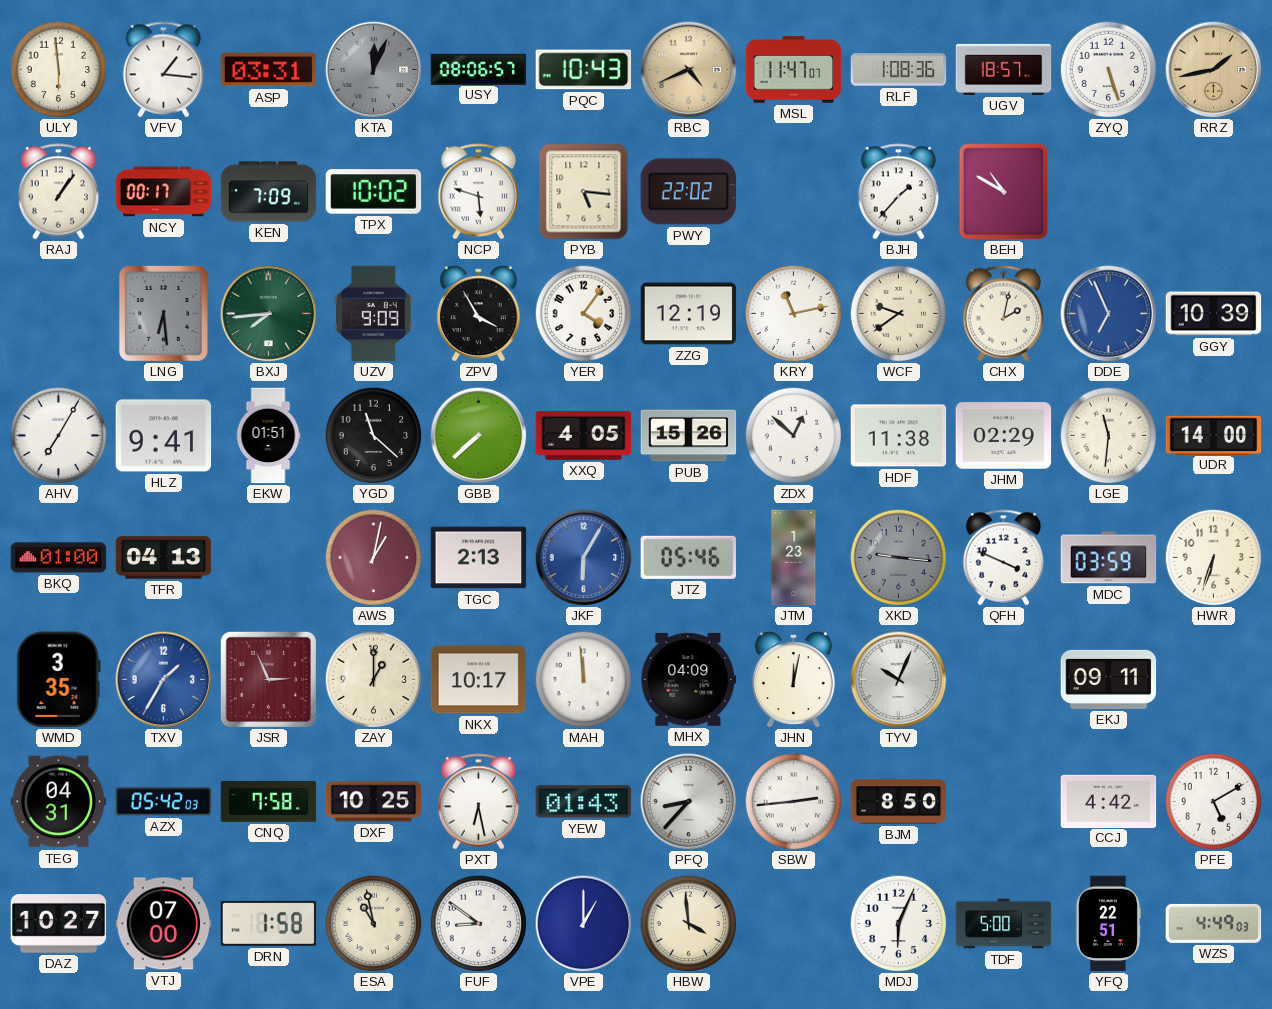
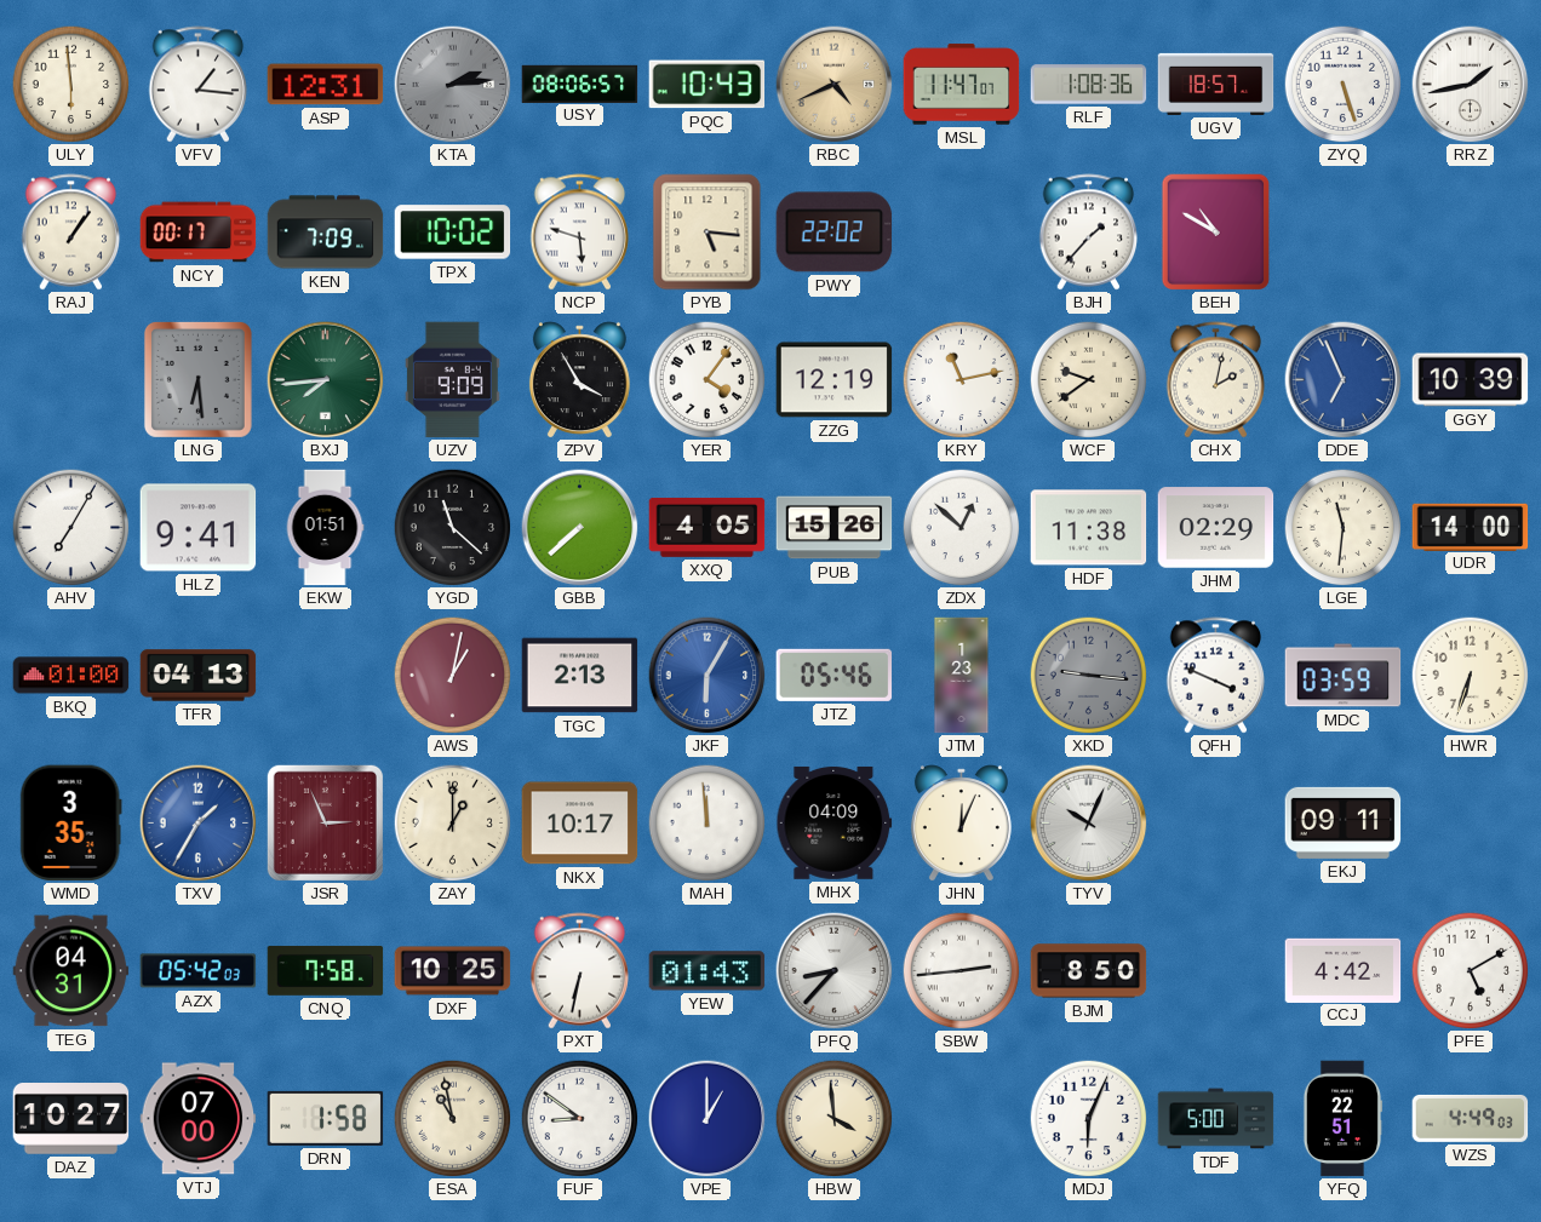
ASP: 03:31 -> 12:31 (326, 85)
KTA: 12:04 -> 2:14 (453, 85)
RRZ dial: champagne -> white (1471, 85)
JHN: 12:02 -> 12:04 (961, 824)
PXT: 6:28 -> 6:32 (580, 971)
